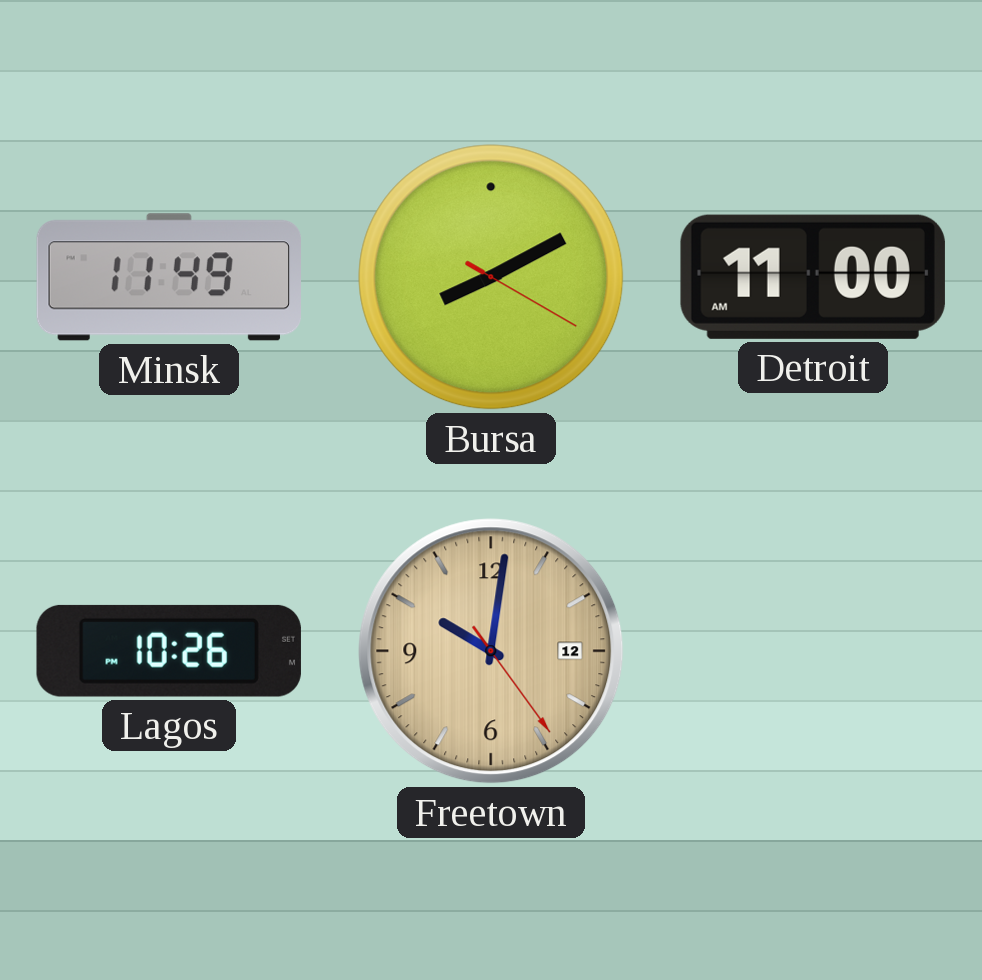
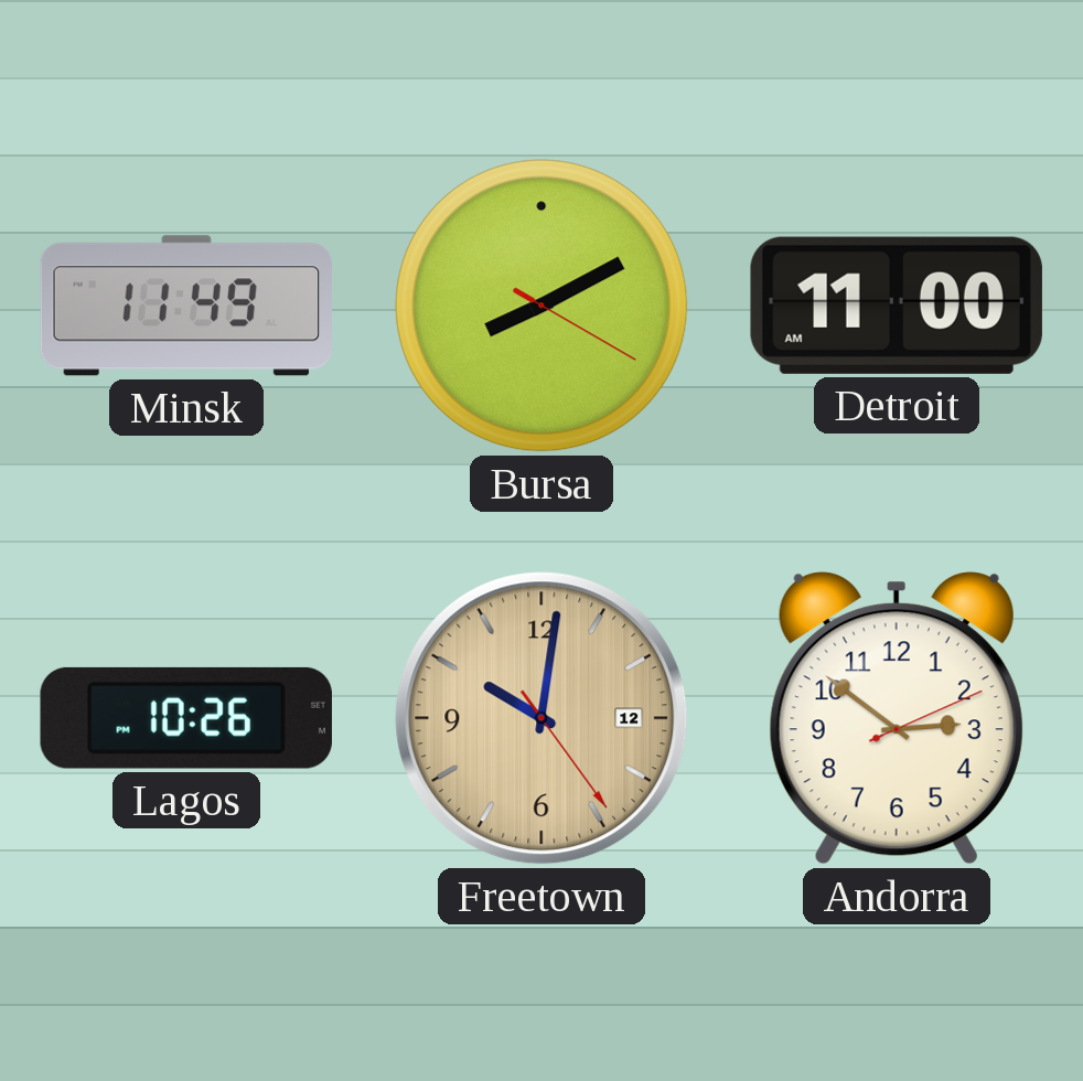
Andorra: none -> 2:51 (897, 718)
